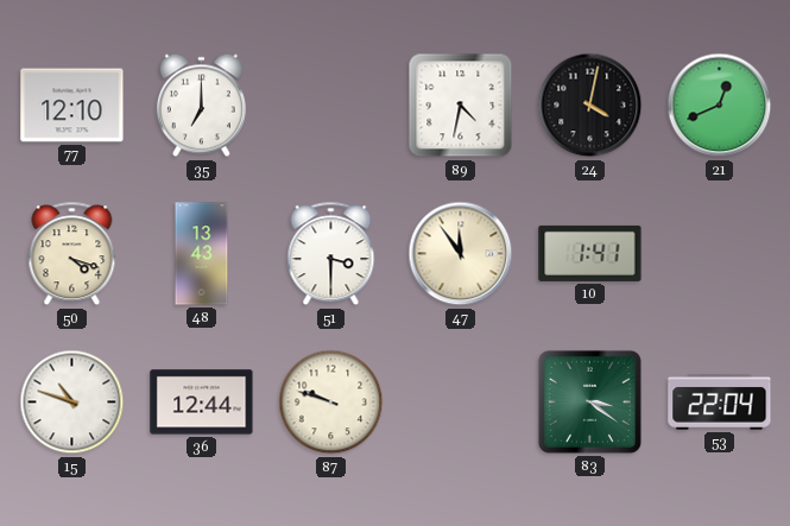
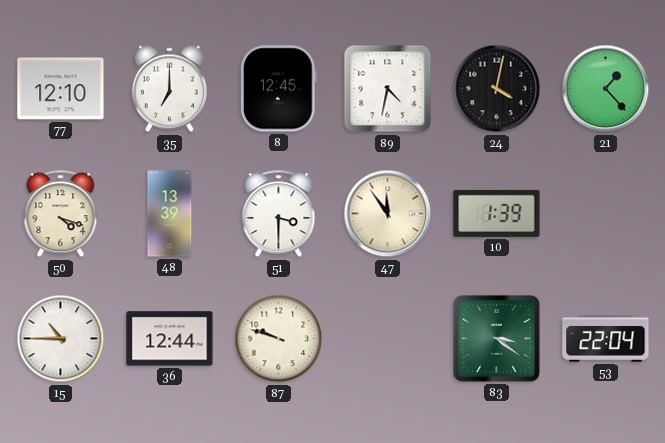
8: none -> 12:45 (279, 89)
21: 12:41 -> 1:23 (606, 89)
48: 13:43 -> 13:39 (170, 214)
10: 1:41 -> 1:39 (497, 213)
15: 10:48 -> 10:45 (61, 339)
